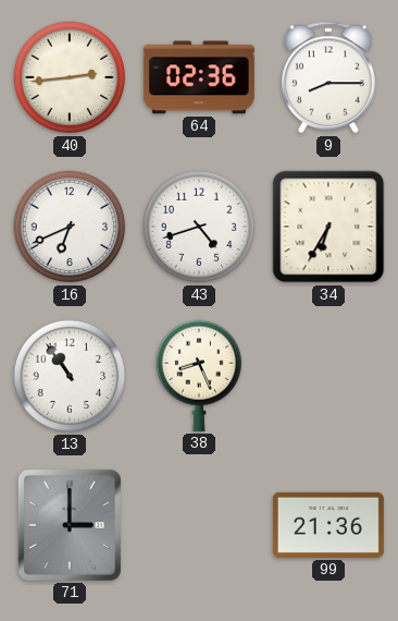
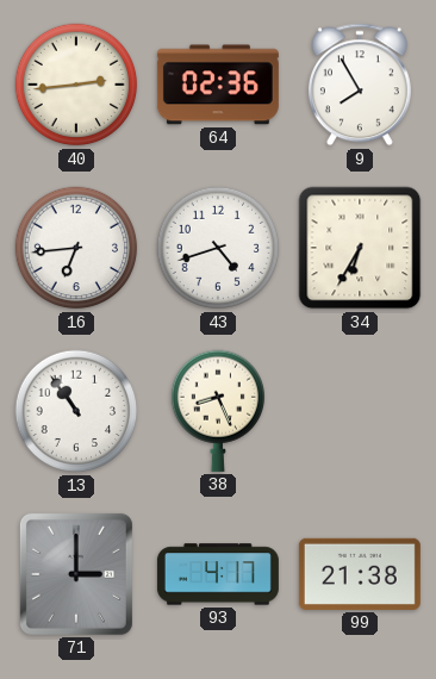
9: 8:15 -> 7:55 (360, 85)
16: 6:41 -> 6:44 (76, 248)
93: none -> 4:17 (218, 574)
99: 21:36 -> 21:38 (360, 574)
